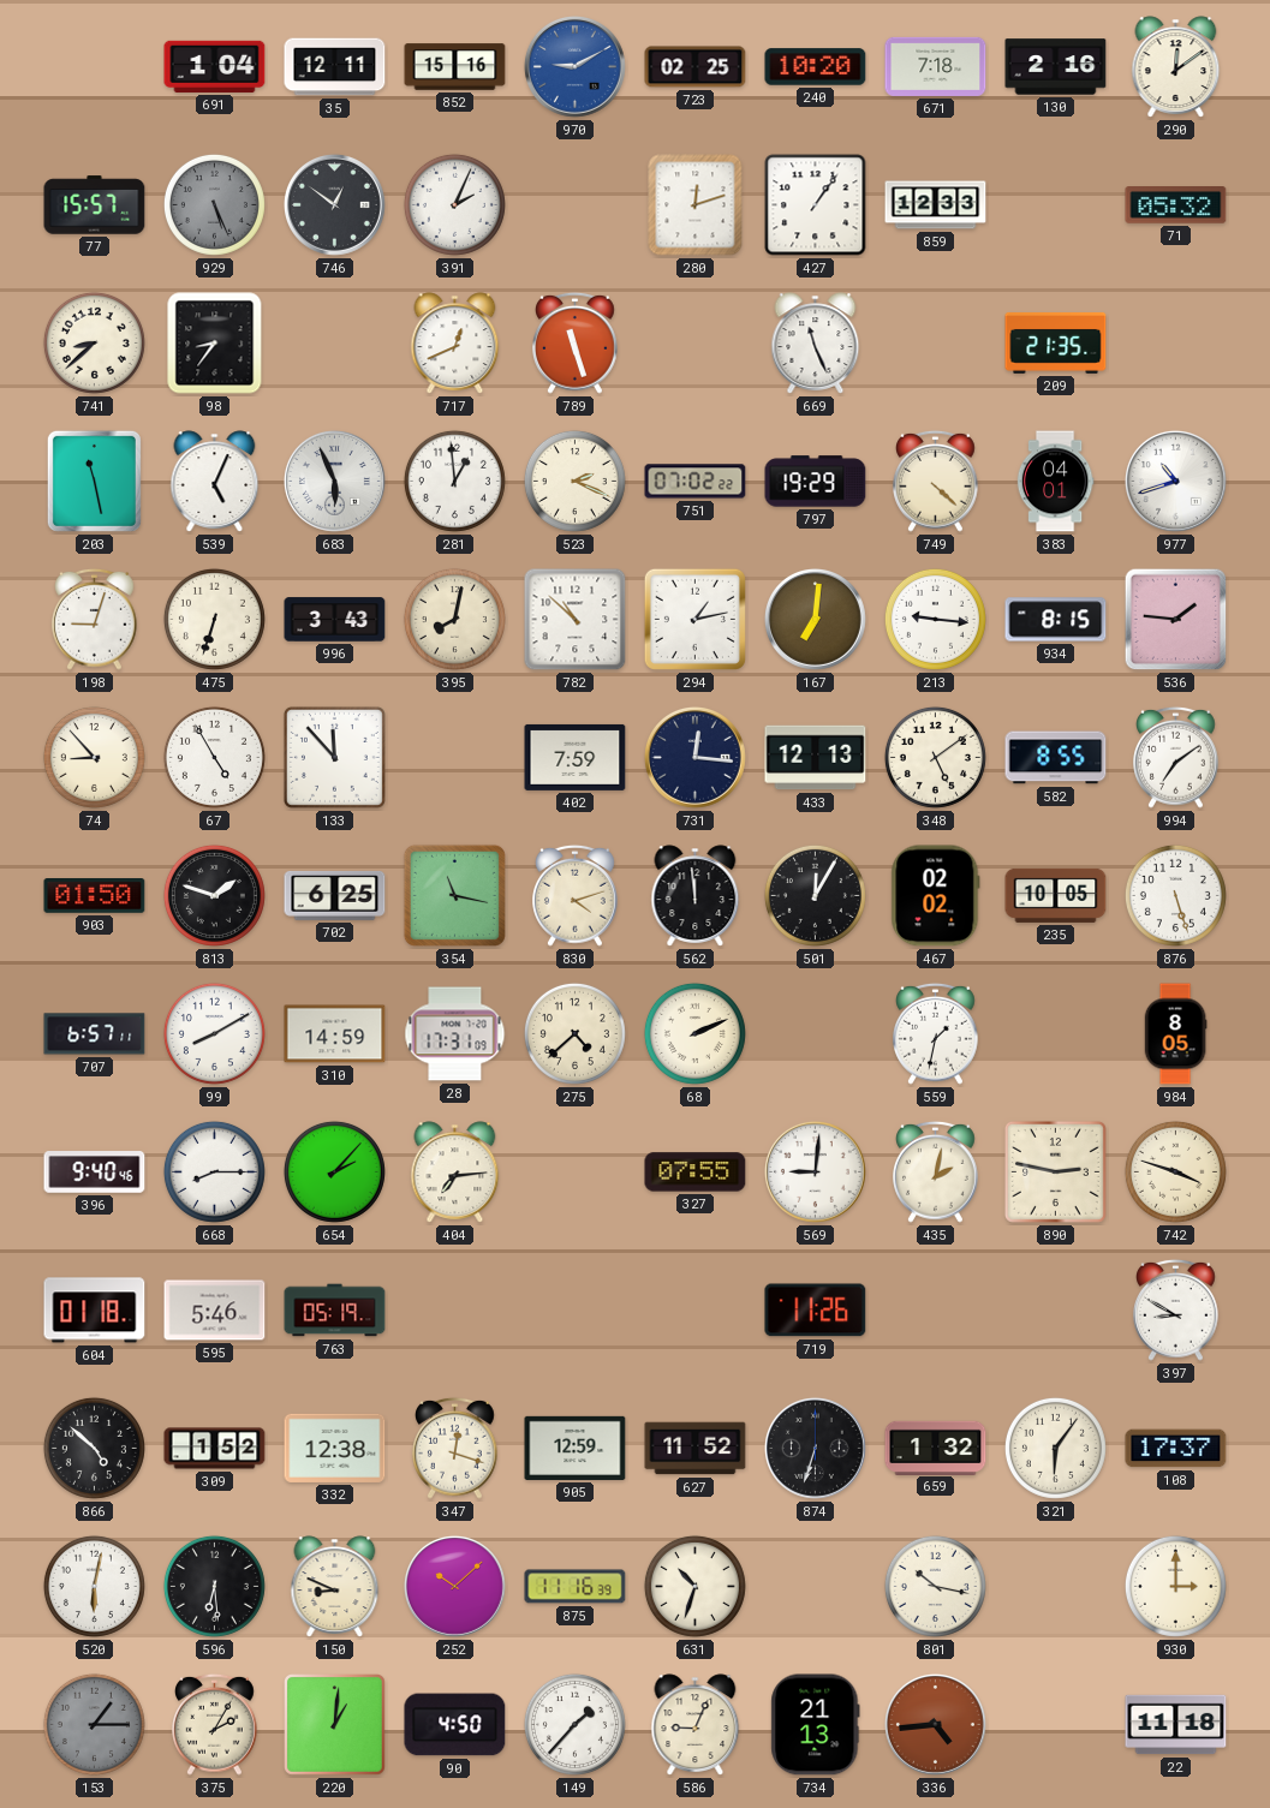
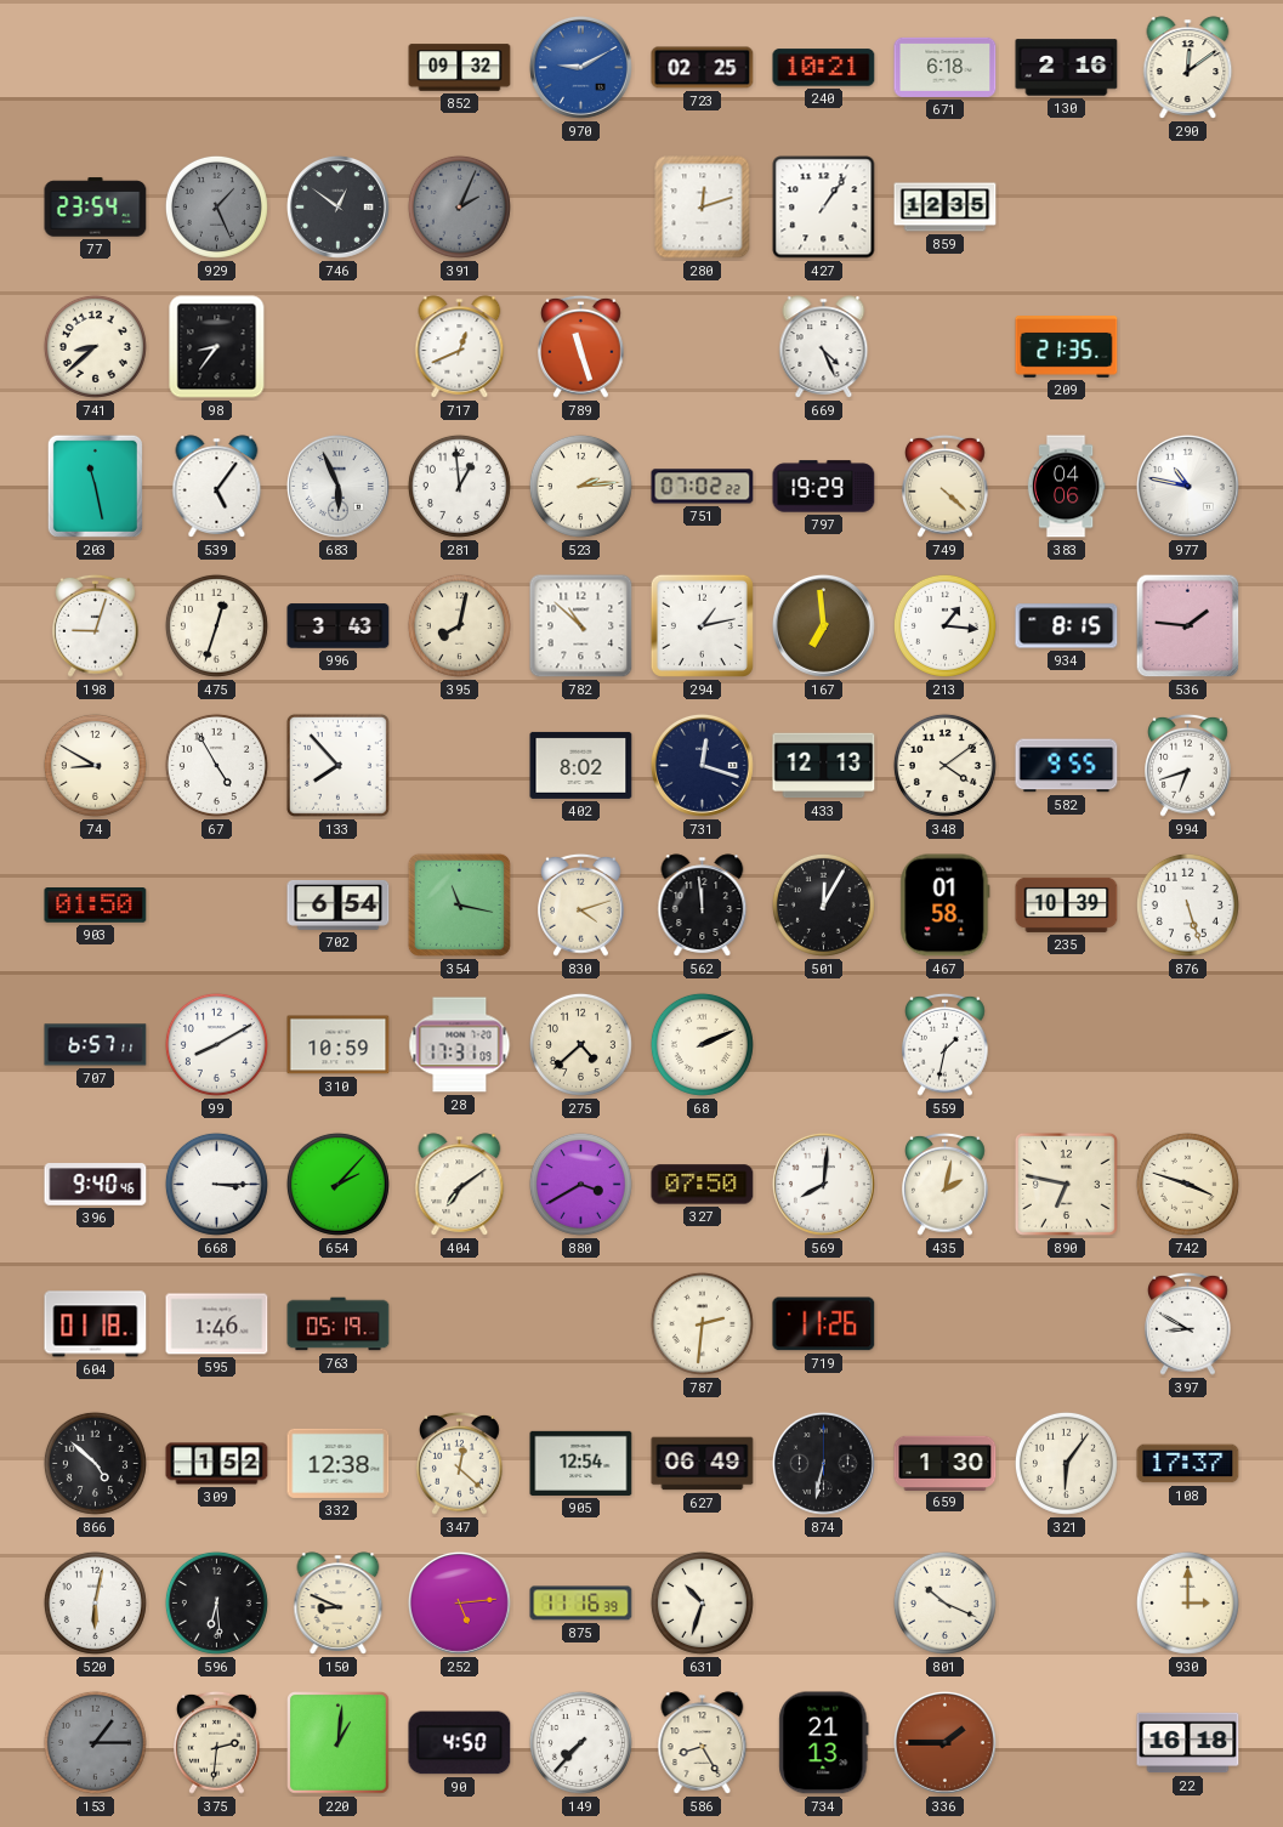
691: 1:04 -> none (215, 66)
35: 12:11 -> none (335, 67)
852: 15:16 -> 09:32 (460, 68)
240: 10:20 -> 10:21 (824, 68)
671: 7:18 -> 6:18 (946, 67)
77: 15:57 -> 23:54 (96, 208)
929: 5:26 -> 1:26 (216, 206)
391 dial: white -> grey (459, 206)
859: 12:33 -> 12:35 (946, 208)
71: 05:32 -> none (1176, 205)
669: 11:26 -> 4:26 (824, 347)
539: 5:04 -> 5:06 (217, 487)
523: 2:19 -> 2:14 (580, 486)
383: 04:01 -> 04:06 (1066, 487)
977: 10:42 -> 10:47 (1187, 486)
475: 6:33 -> 12:33 (216, 625)
167: 7:01 -> 6:59 (823, 625)
213: 9:16 -> 1:16 (944, 625)
74: 8:53 -> 8:50 (95, 765)
133: 11:53 -> 7:53 (337, 765)
402: 7:59 -> 8:02 (581, 765)
731: 12:16 -> 12:18 (702, 765)
348: 5:09 -> 4:09 (944, 765)
582: 8:55 -> 9:55 (1067, 766)
994: 7:09 -> 6:42 (1188, 765)
813: 1:48 -> none (214, 895)
702: 6:25 -> 6:54 (339, 904)
467: 02:02 -> 01:58 (946, 906)
235: 10:05 -> 10:39 (1067, 904)
310: 14:59 -> 10:59 (339, 1045)
984: 8:05 -> none (1175, 1034)
668: 8:15 -> 3:15 (216, 1184)
404: 7:14 -> 7:09 (460, 1185)
880: none -> 3:40 (580, 1184)
327: 07:55 -> 07:50 (703, 1185)
569: 9:01 -> 8:01 (823, 1184)
890: 2:47 -> 6:47 (1066, 1184)
595: 5:46 -> 1:46 (217, 1324)
787: none -> 2:31 (702, 1323)
347: 12:18 -> 12:22 (460, 1463)
905: 12:59 -> 12:54 (581, 1463)
627: 11:52 -> 06:49 (703, 1464)
874: 6:33 -> 6:32 (823, 1463)
659: 1:32 -> 1:30 (946, 1463)
252: 10:08 -> 5:14 (459, 1602)
801: 10:17 -> 10:19 (944, 1602)
375: 2:05 -> 2:31 (217, 1742)
149: 1:37 -> 7:37 (580, 1742)
586: 9:04 -> 8:25 (703, 1743)
336: 4:44 -> 1:45 (944, 1742)
22: 11:18 -> 16:18 (1188, 1743)
